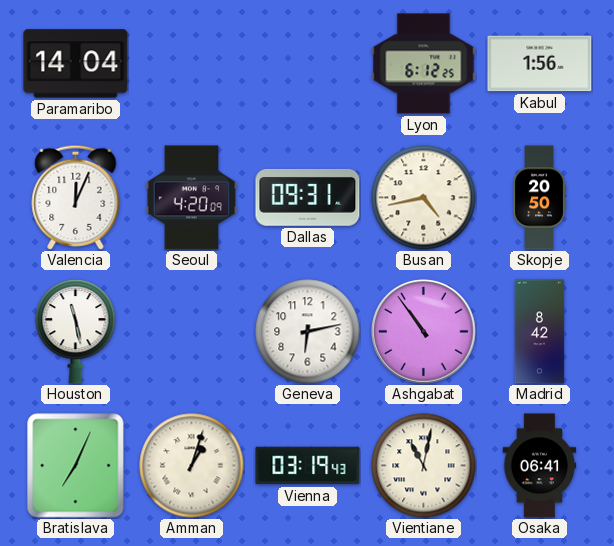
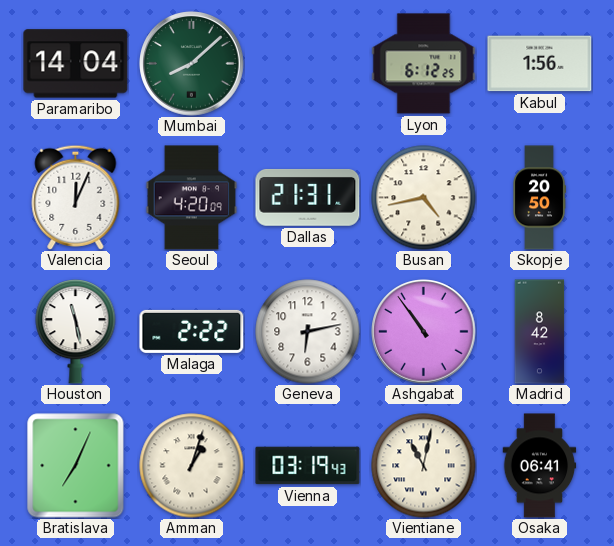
Mumbai: none -> 8:08 (192, 64)
Dallas: 09:31 -> 21:31 (308, 198)
Malaga: none -> 2:22 (192, 331)
